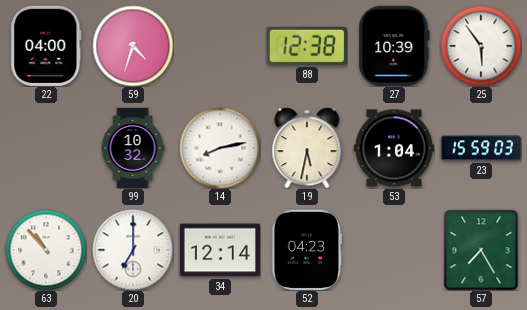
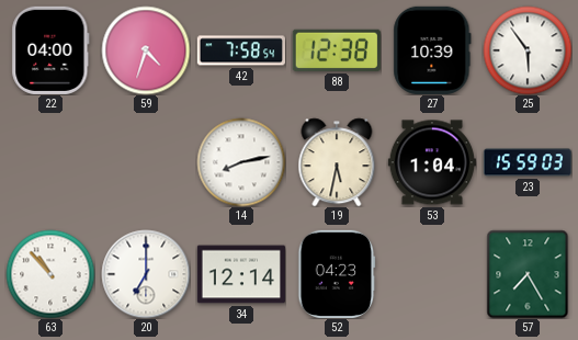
42: none -> 7:58 (241, 50)
99: 10:32 -> none (133, 147)
